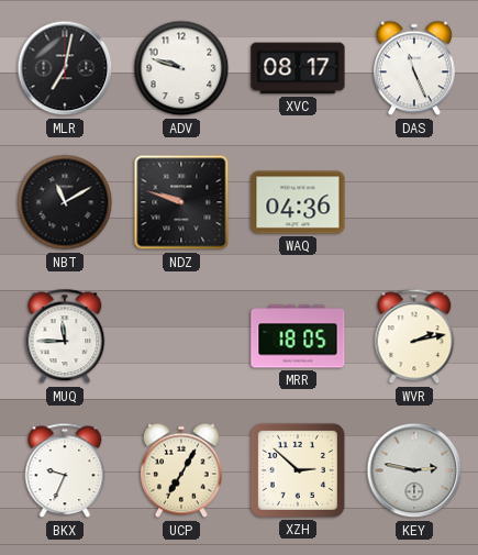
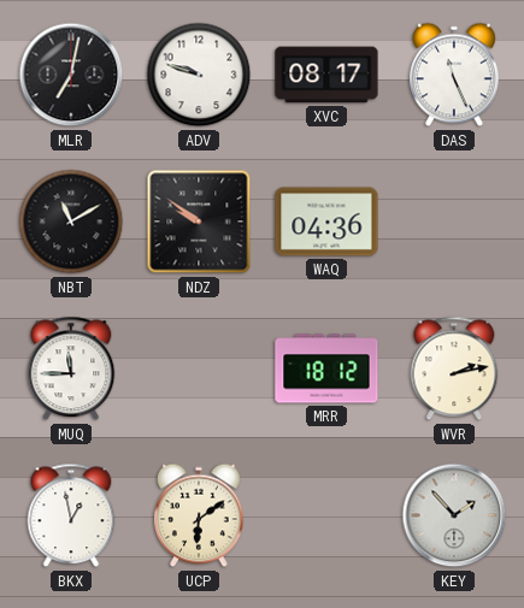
NDZ: 9:48 -> 9:51 (199, 222)
MRR: 18:05 -> 18:12 (326, 368)
BKX: 9:34 -> 12:58 (71, 515)
UCP: 7:05 -> 6:09 (200, 515)
XZH: 2:52 -> none (298, 470)
KEY: 2:47 -> 1:53 (454, 515)
